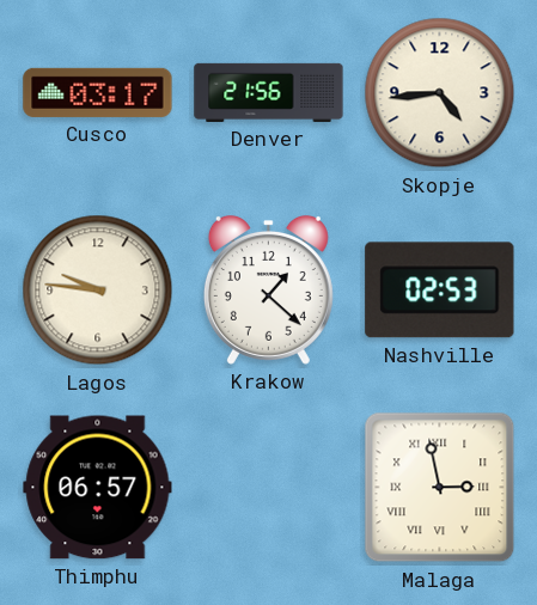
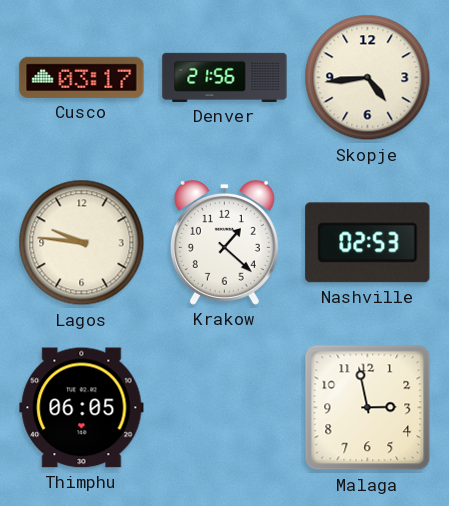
Thimphu: 06:57 -> 06:05 (82, 408)
Malaga numerals: Roman -> Arabic (368, 408)
